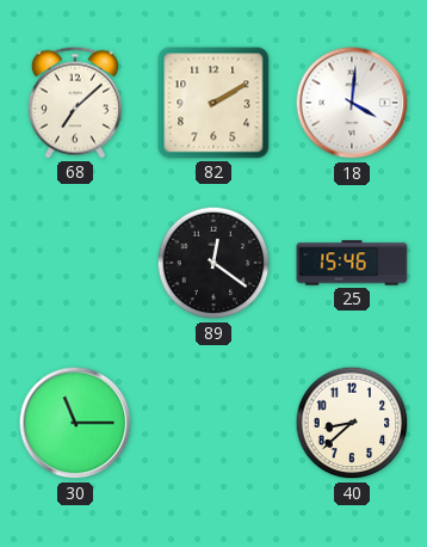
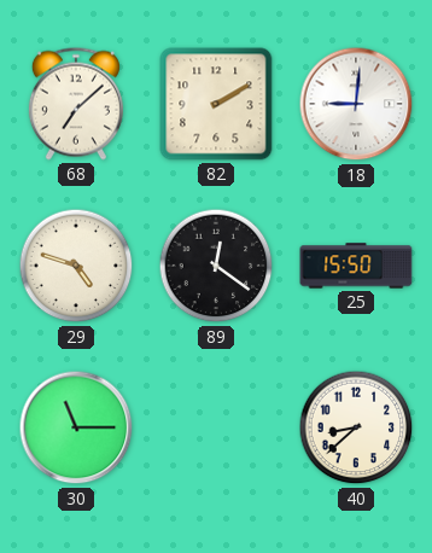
18: 4:01 -> 9:01 (356, 104)
29: none -> 4:48 (76, 266)
25: 15:46 -> 15:50 (356, 266)
